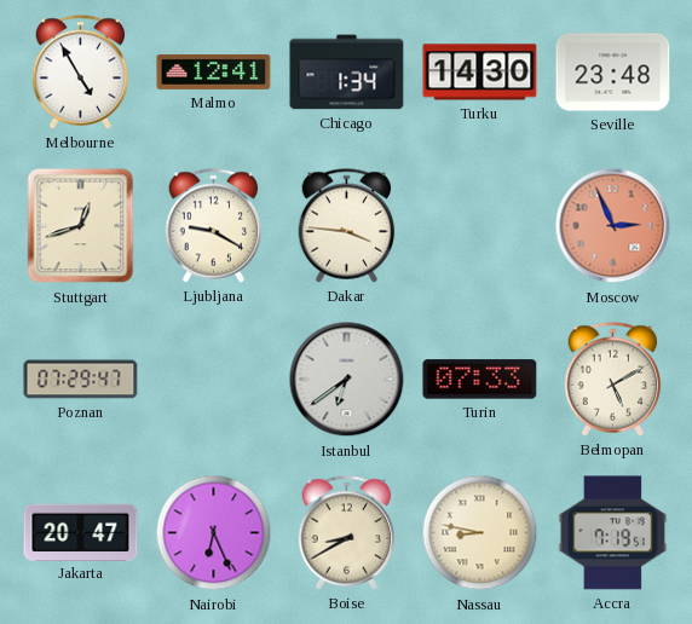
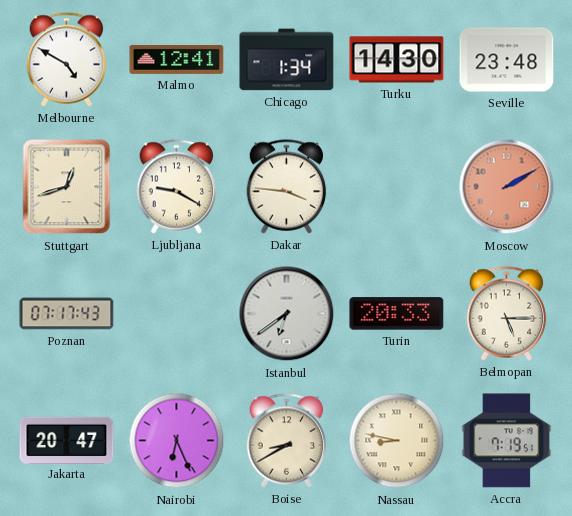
Melbourne: 4:55 -> 4:50 (67, 60)
Moscow: 2:56 -> 2:10 (507, 187)
Poznan: 07:29 -> 07:17 (67, 314)
Turin: 07:33 -> 20:33 (397, 314)
Belmopan: 5:10 -> 5:15 (507, 314)
